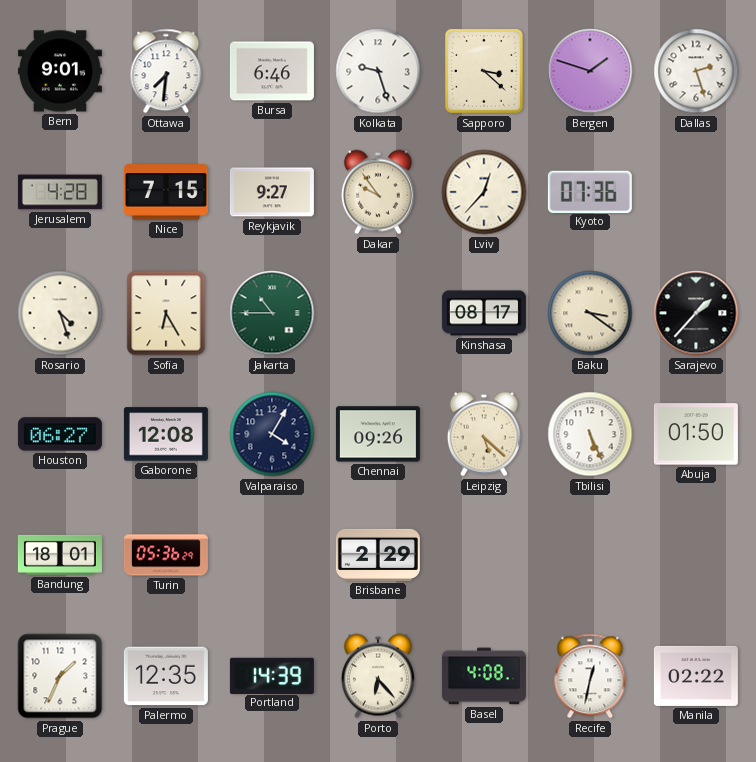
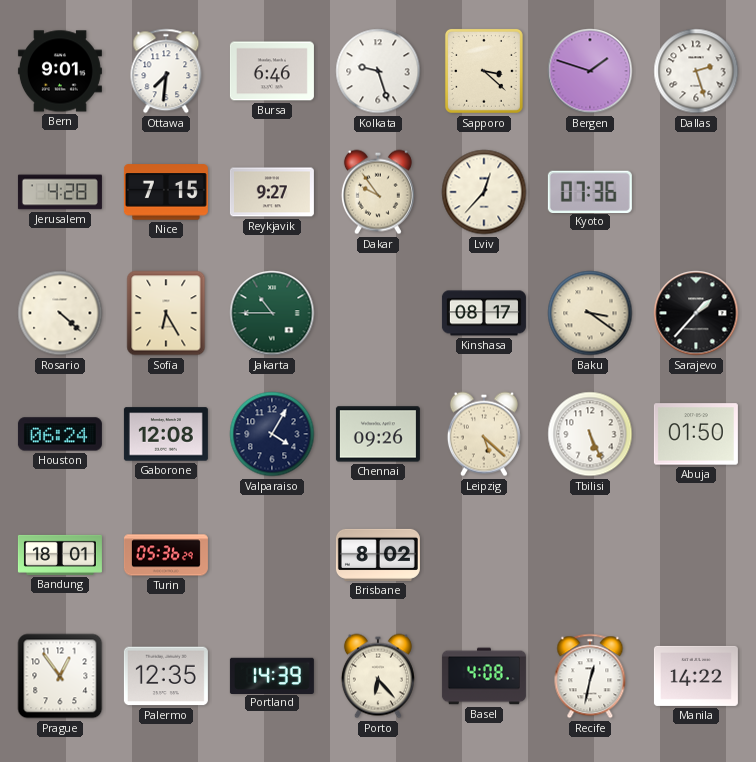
Rosario: 4:27 -> 4:22 (60, 313)
Houston: 06:27 -> 06:24 (60, 434)
Brisbane: 2:29 -> 8:02 (378, 555)
Prague: 1:34 -> 12:54 (60, 676)
Manila: 02:22 -> 14:22 (696, 676)
